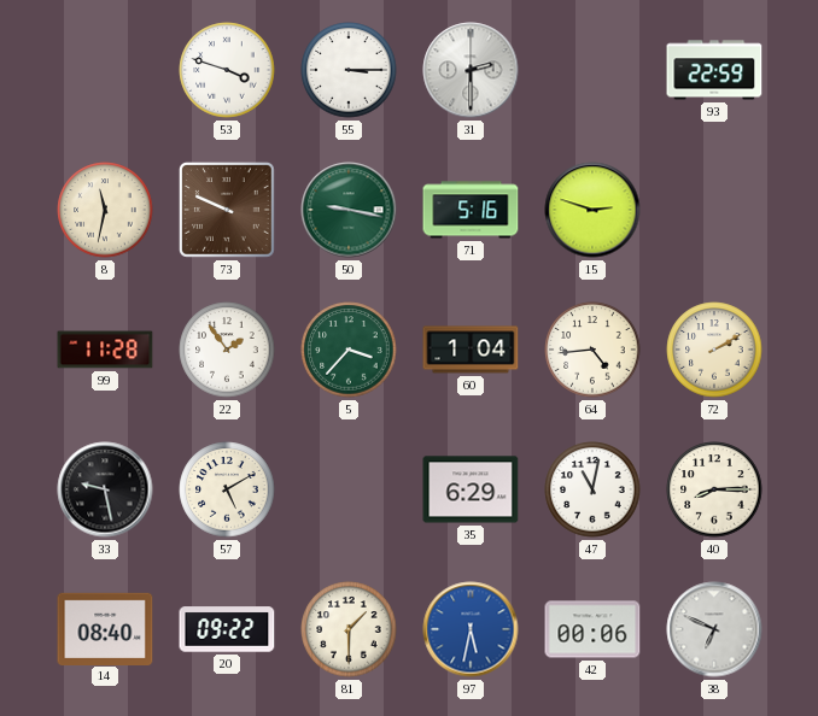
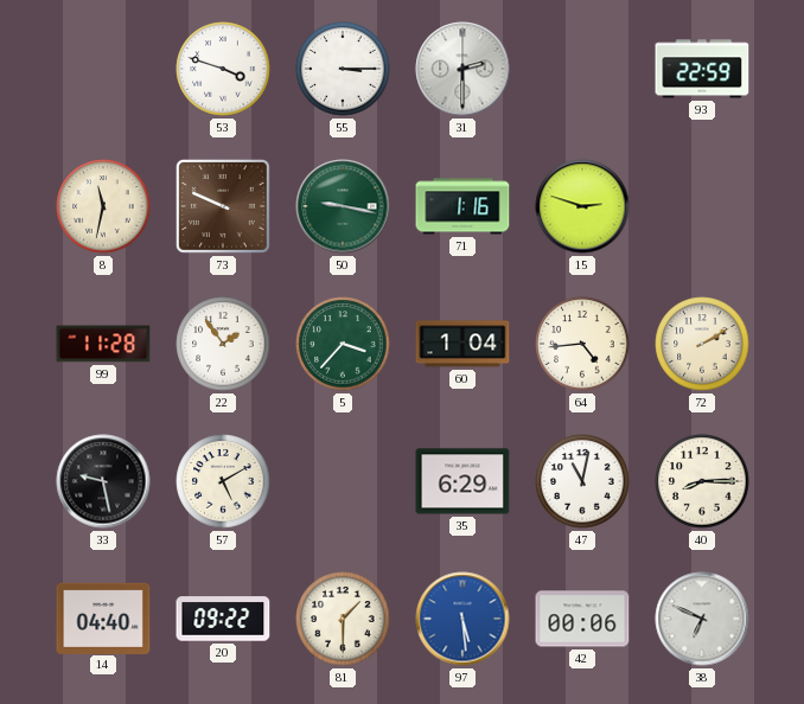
71: 5:16 -> 1:16 (462, 206)
14: 08:40 -> 04:40 (103, 617)
97: 5:32 -> 5:29 (462, 619)
